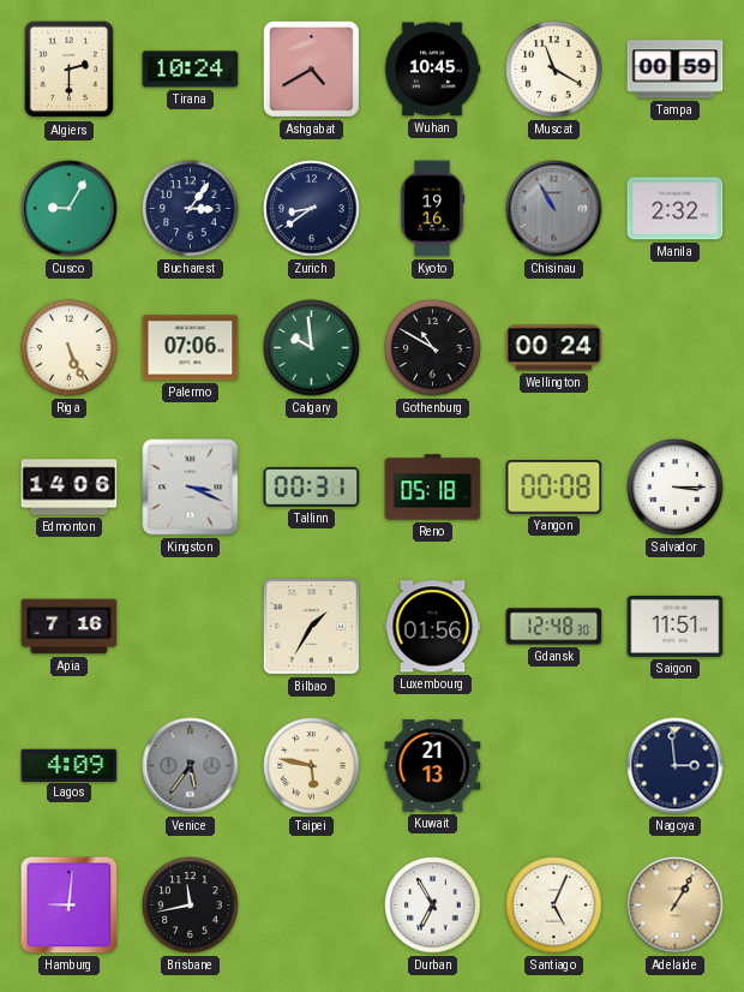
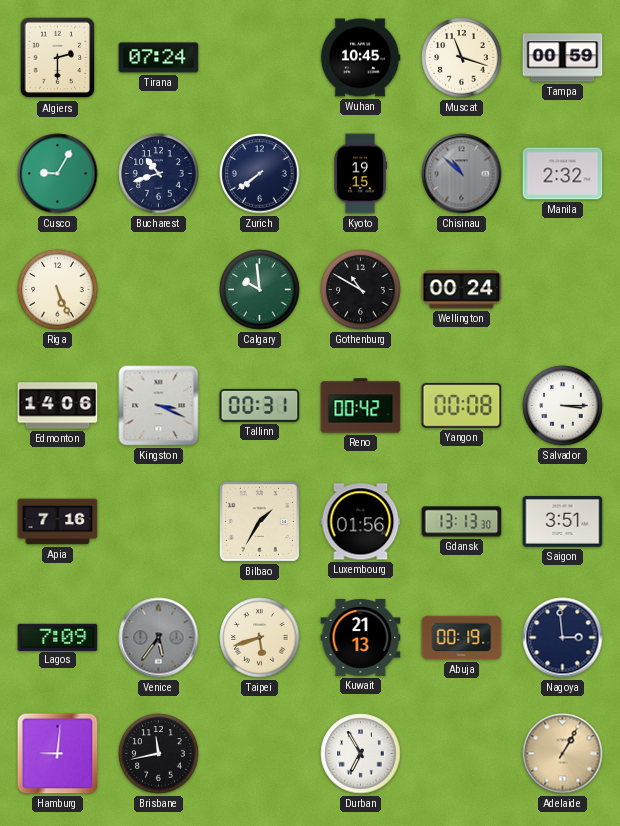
Tirana: 10:24 -> 07:24 (159, 58)
Ashgabat: 4:40 -> none (311, 68)
Muscat: 11:20 -> 11:18 (462, 58)
Bucharest: 3:06 -> 10:42 (159, 174)
Zurich: 8:39 -> 7:39 (260, 174)
Kyoto: 19:16 -> 19:15 (360, 174)
Chisinau: 10:55 -> 10:52 (462, 174)
Palermo: 07:06 -> none (191, 348)
Reno: 05:18 -> 00:42 (361, 406)
Gdansk: 12:48 -> 13:13 (462, 522)
Saigon: 11:51 -> 3:51 (563, 522)
Lagos: 4:09 -> 7:09 (58, 637)
Taipei: 5:47 -> 5:42 (260, 638)
Abuja: none -> 00:19 (462, 638)
Santiago: 5:04 -> none (554, 906)
